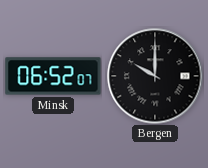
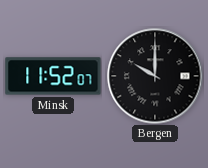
Minsk: 06:52 -> 11:52 (53, 76)
